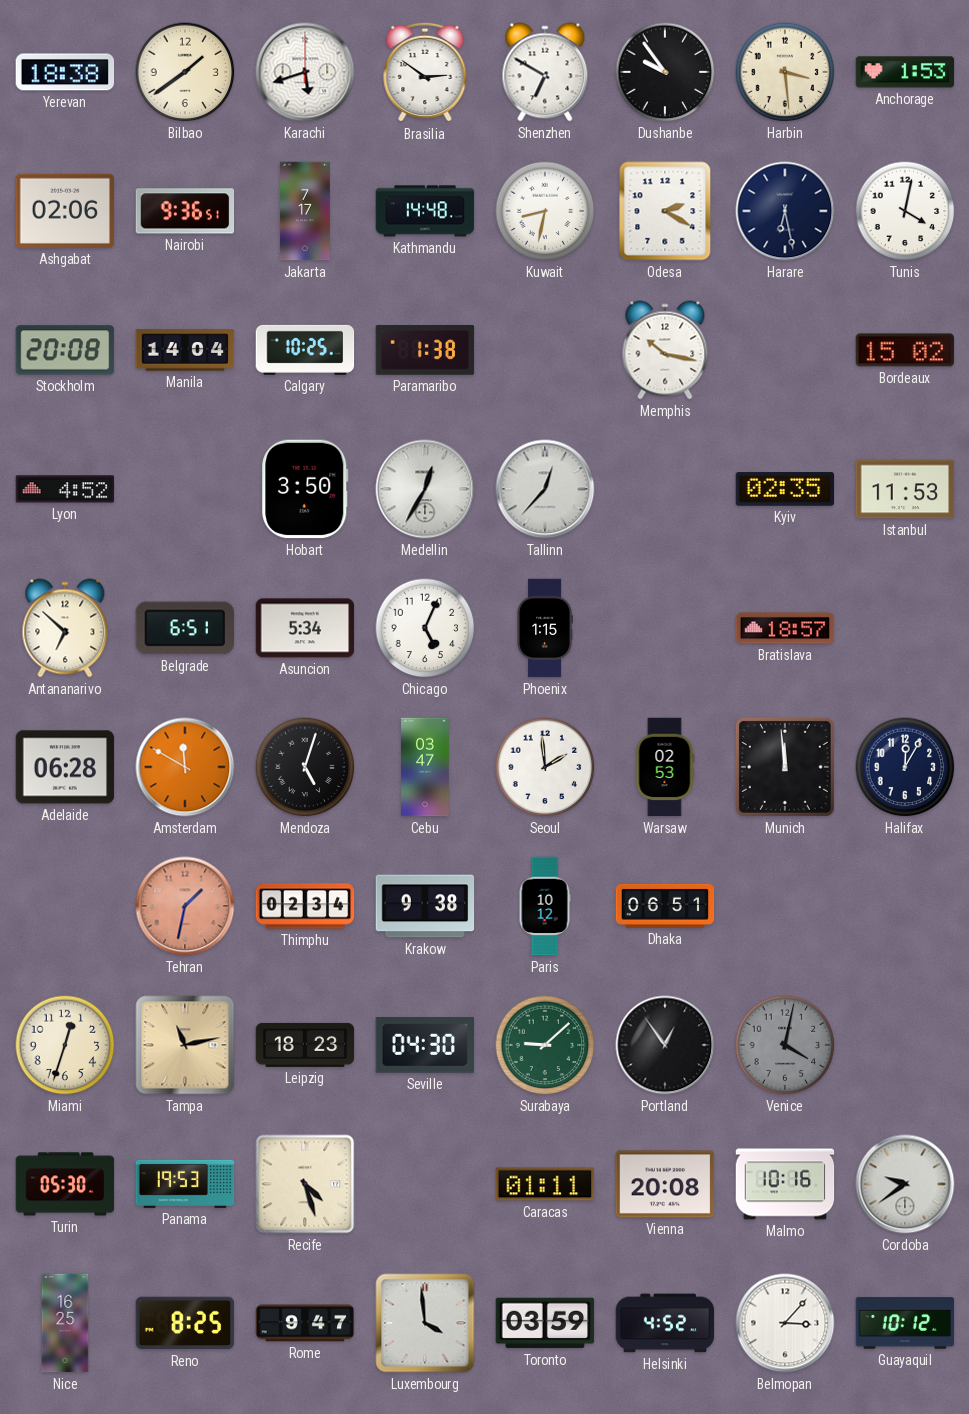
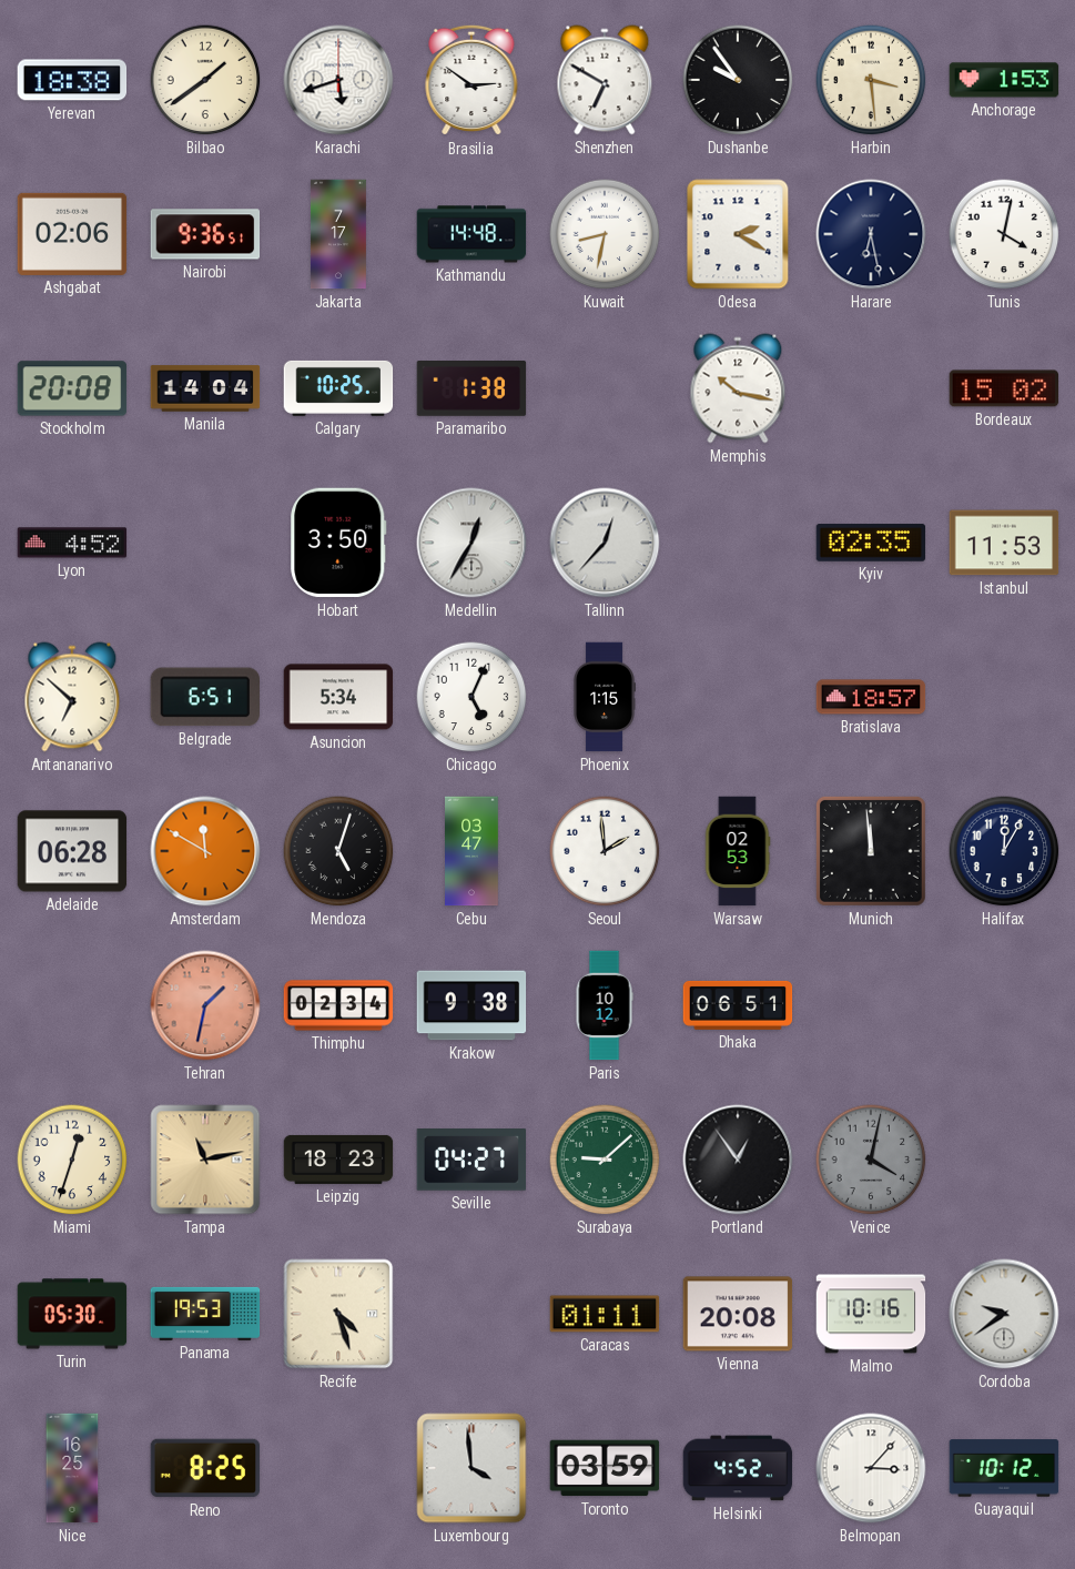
Seville: 04:30 -> 04:27 (471, 1161)
Rome: 9:47 -> none (305, 1323)
